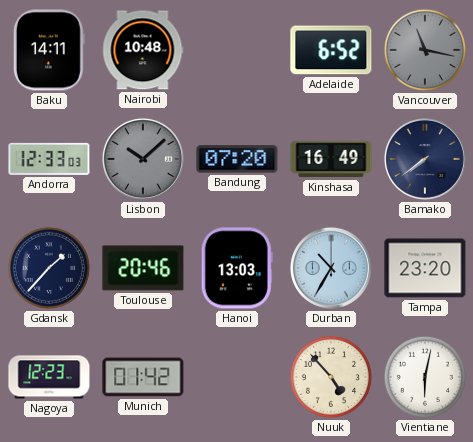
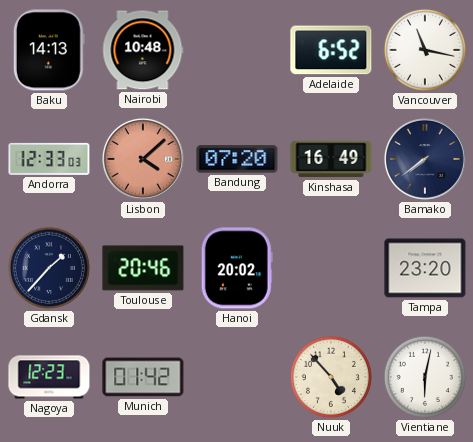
Baku: 14:11 -> 14:13 (49, 50)
Vancouver dial: grey -> white (425, 50)
Lisbon: 10:08 -> 4:08 (143, 159)
Lisbon dial: grey -> salmon (143, 159)
Hanoi: 13:03 -> 20:02 (237, 268)
Durban: 10:35 -> none (331, 268)
